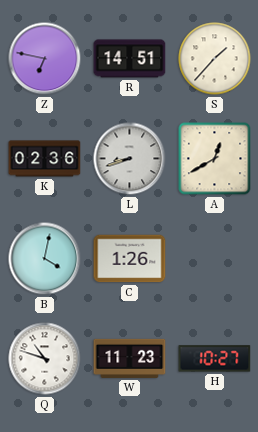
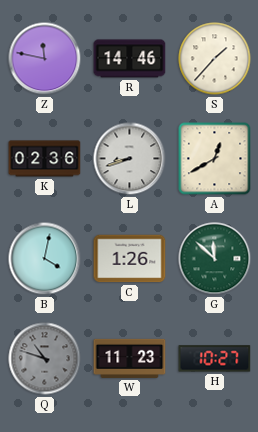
Z: 6:47 -> 11:47 (45, 59)
R: 14:51 -> 14:46 (130, 59)
G: none -> 11:52 (215, 259)
Q dial: white -> grey (45, 359)
